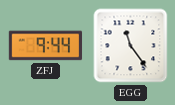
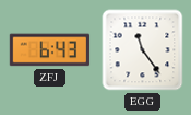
ZFJ: 9:44 -> 6:43 (50, 50)
